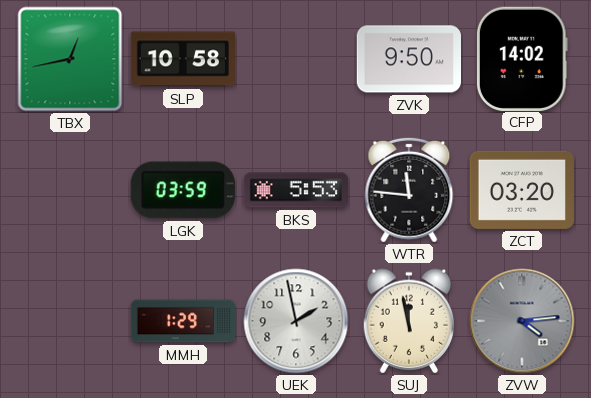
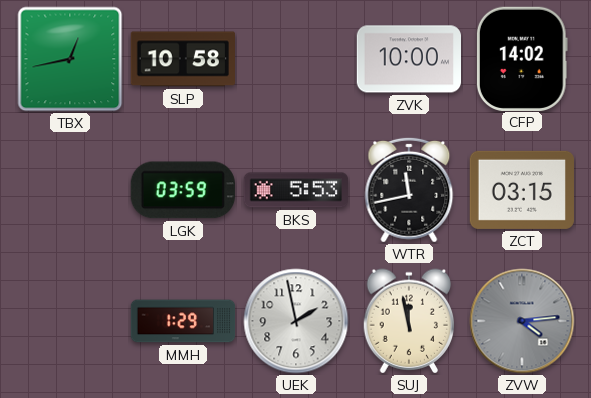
ZVK: 9:50 -> 10:00 (408, 59)
WTR: 11:46 -> 11:43 (409, 190)
ZCT: 03:20 -> 03:15 (521, 190)
